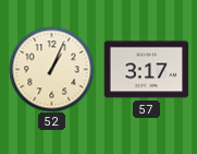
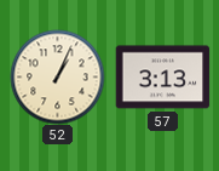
57: 3:17 -> 3:13 (162, 78)
